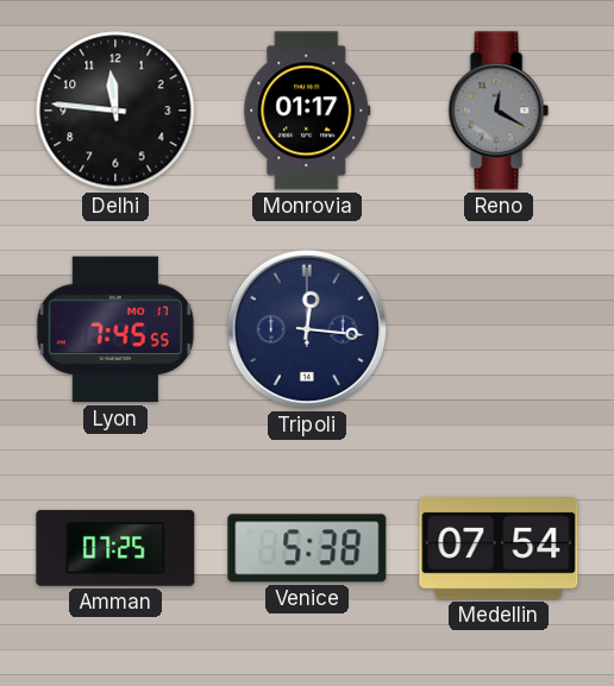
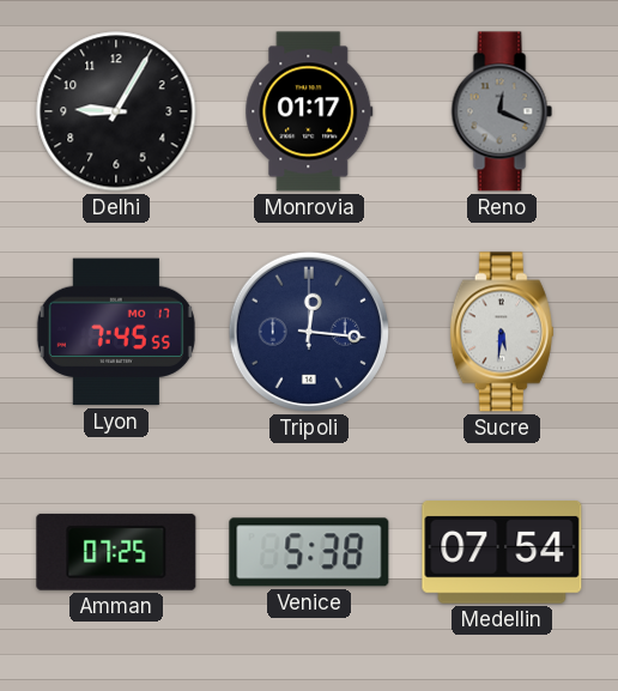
Delhi: 11:46 -> 9:05 (116, 111)
Reno: 12:20 -> 12:19 (502, 111)
Sucre: none -> 5:31 (502, 332)
